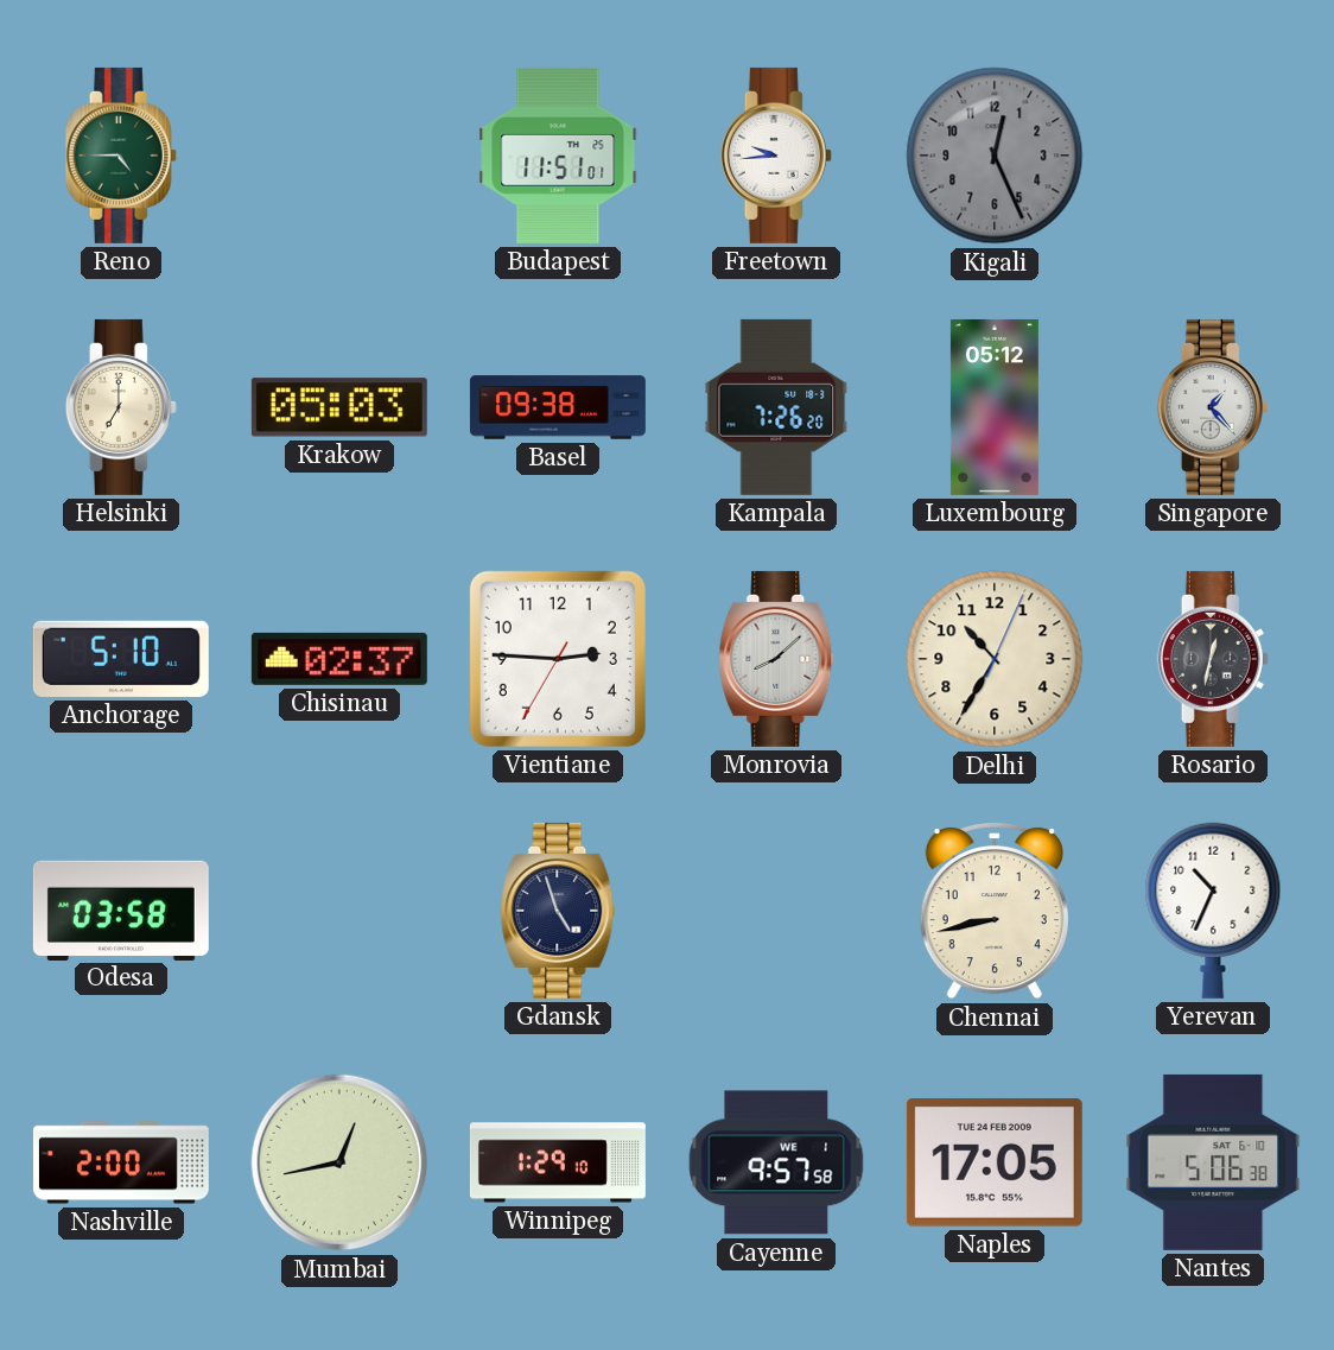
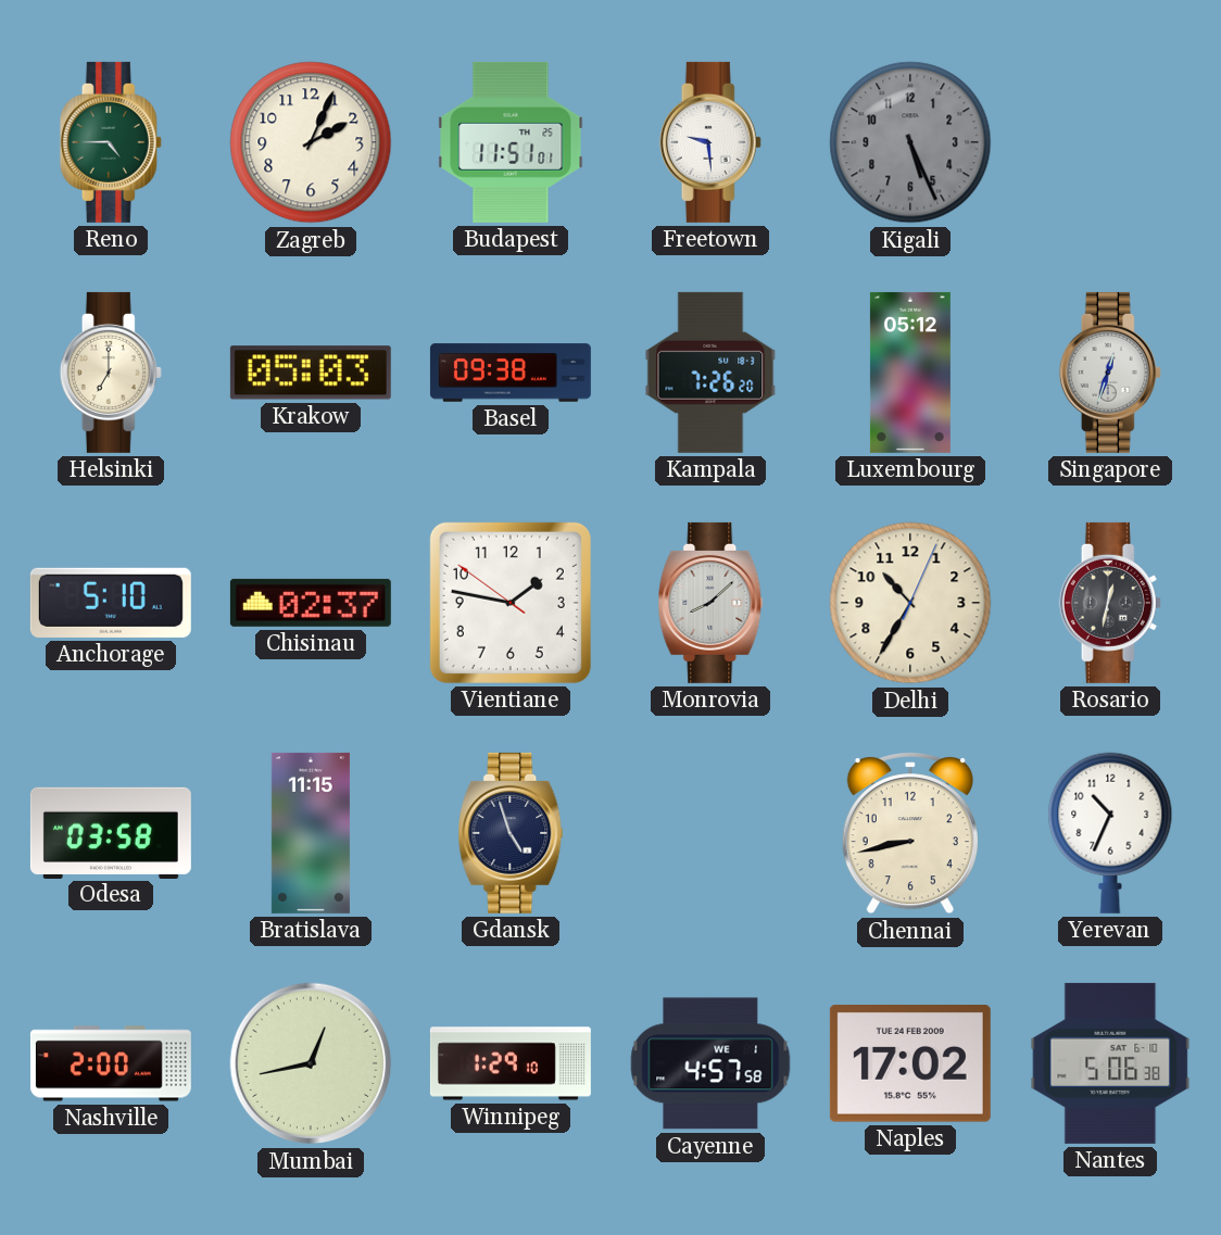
Zagreb: none -> 2:04 (311, 142)
Freetown: 9:44 -> 9:29 (710, 142)
Kigali: 12:26 -> 5:26 (910, 142)
Singapore: 1:23 -> 12:33 (1110, 373)
Vientiane: 2:45 -> 1:46 (511, 603)
Bratislava: none -> 11:15 (311, 833)
Cayenne: 9:57 -> 4:57 (710, 1063)
Naples: 17:05 -> 17:02 (910, 1064)
